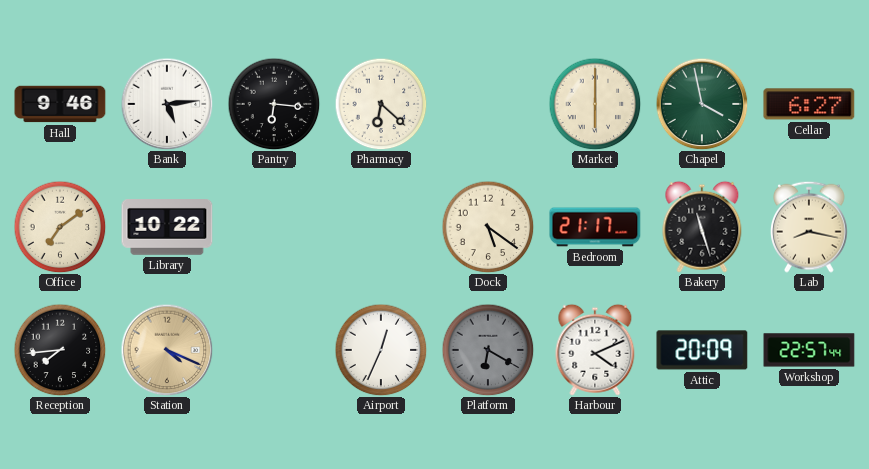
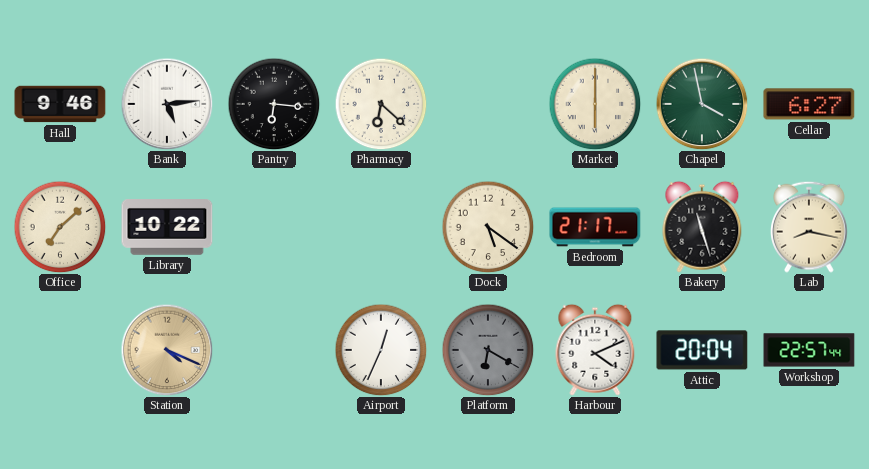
Office: 7:09 -> 7:08 (60, 227)
Reception: 7:44 -> none (60, 350)
Attic: 20:09 -> 20:04 (702, 350)
